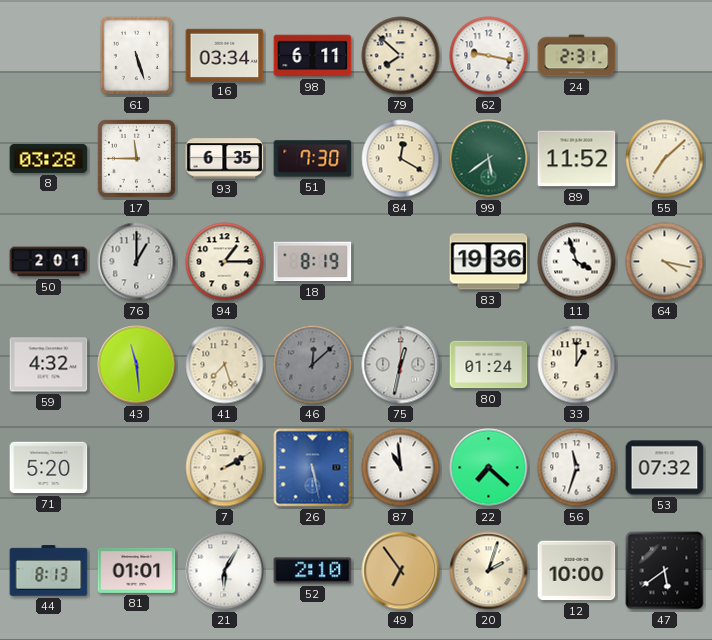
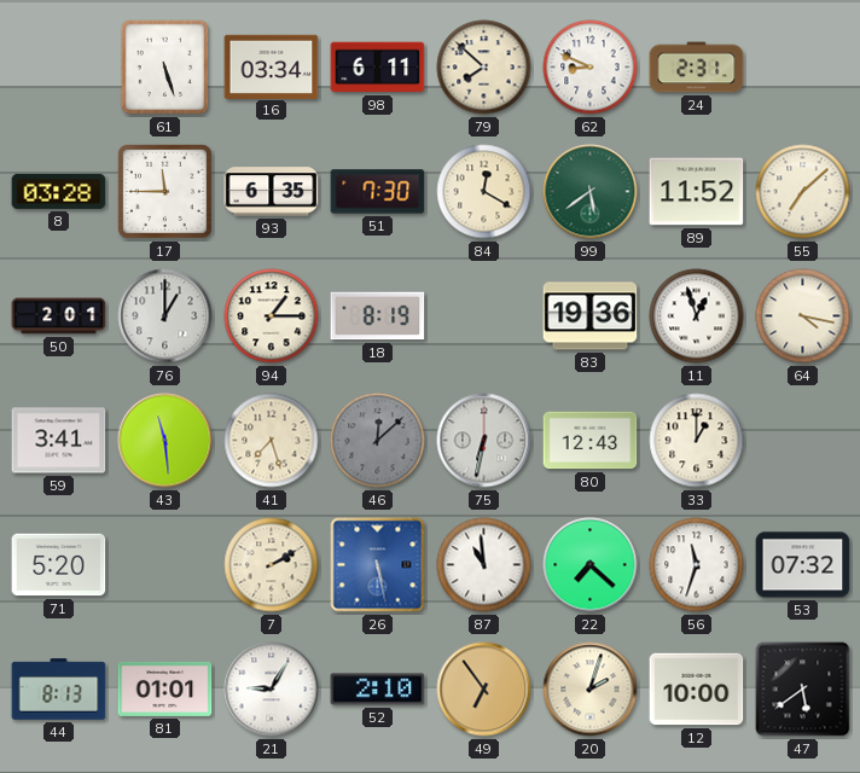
62: 9:17 -> 8:49 (591, 68)
11: 3:57 -> 12:57 (697, 316)
59: 4:32 -> 3:41 (59, 441)
75: 12:32 -> 6:32 (484, 441)
80: 01:24 -> 12:43 (591, 441)
21: 6:05 -> 9:05 (272, 690)
